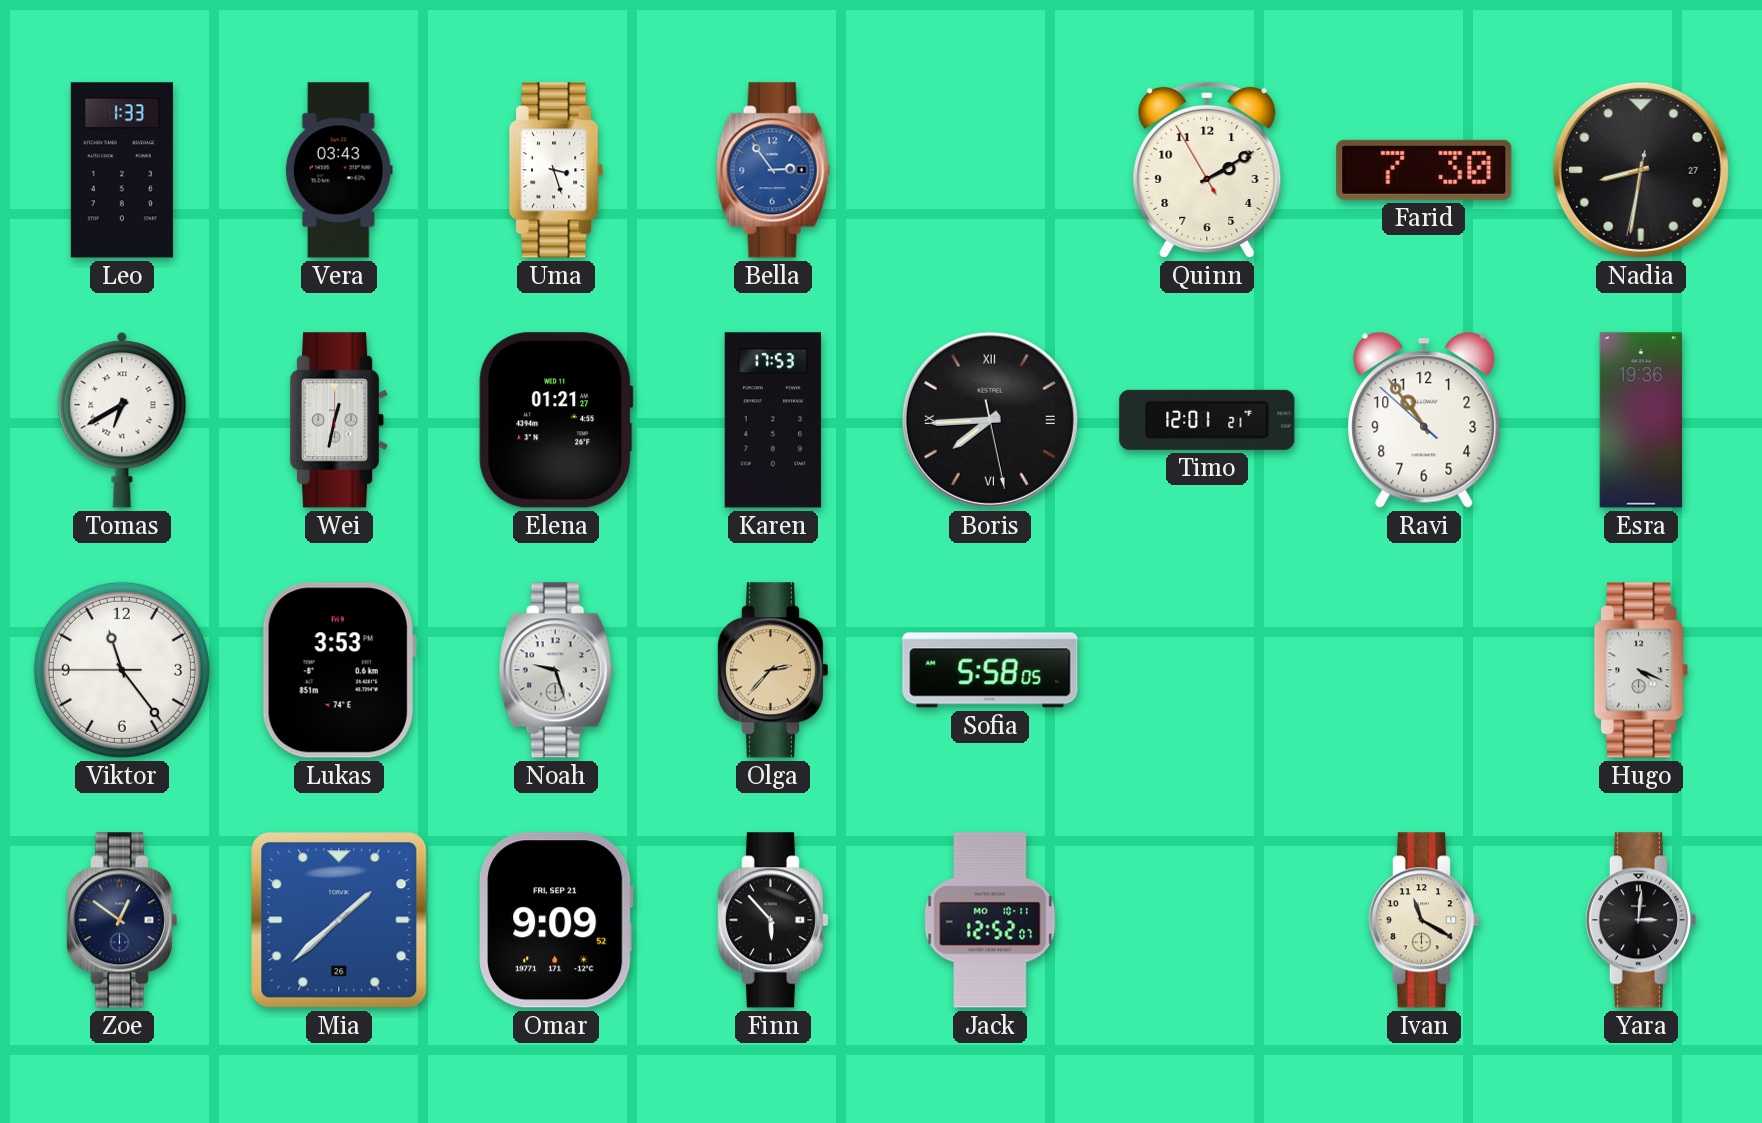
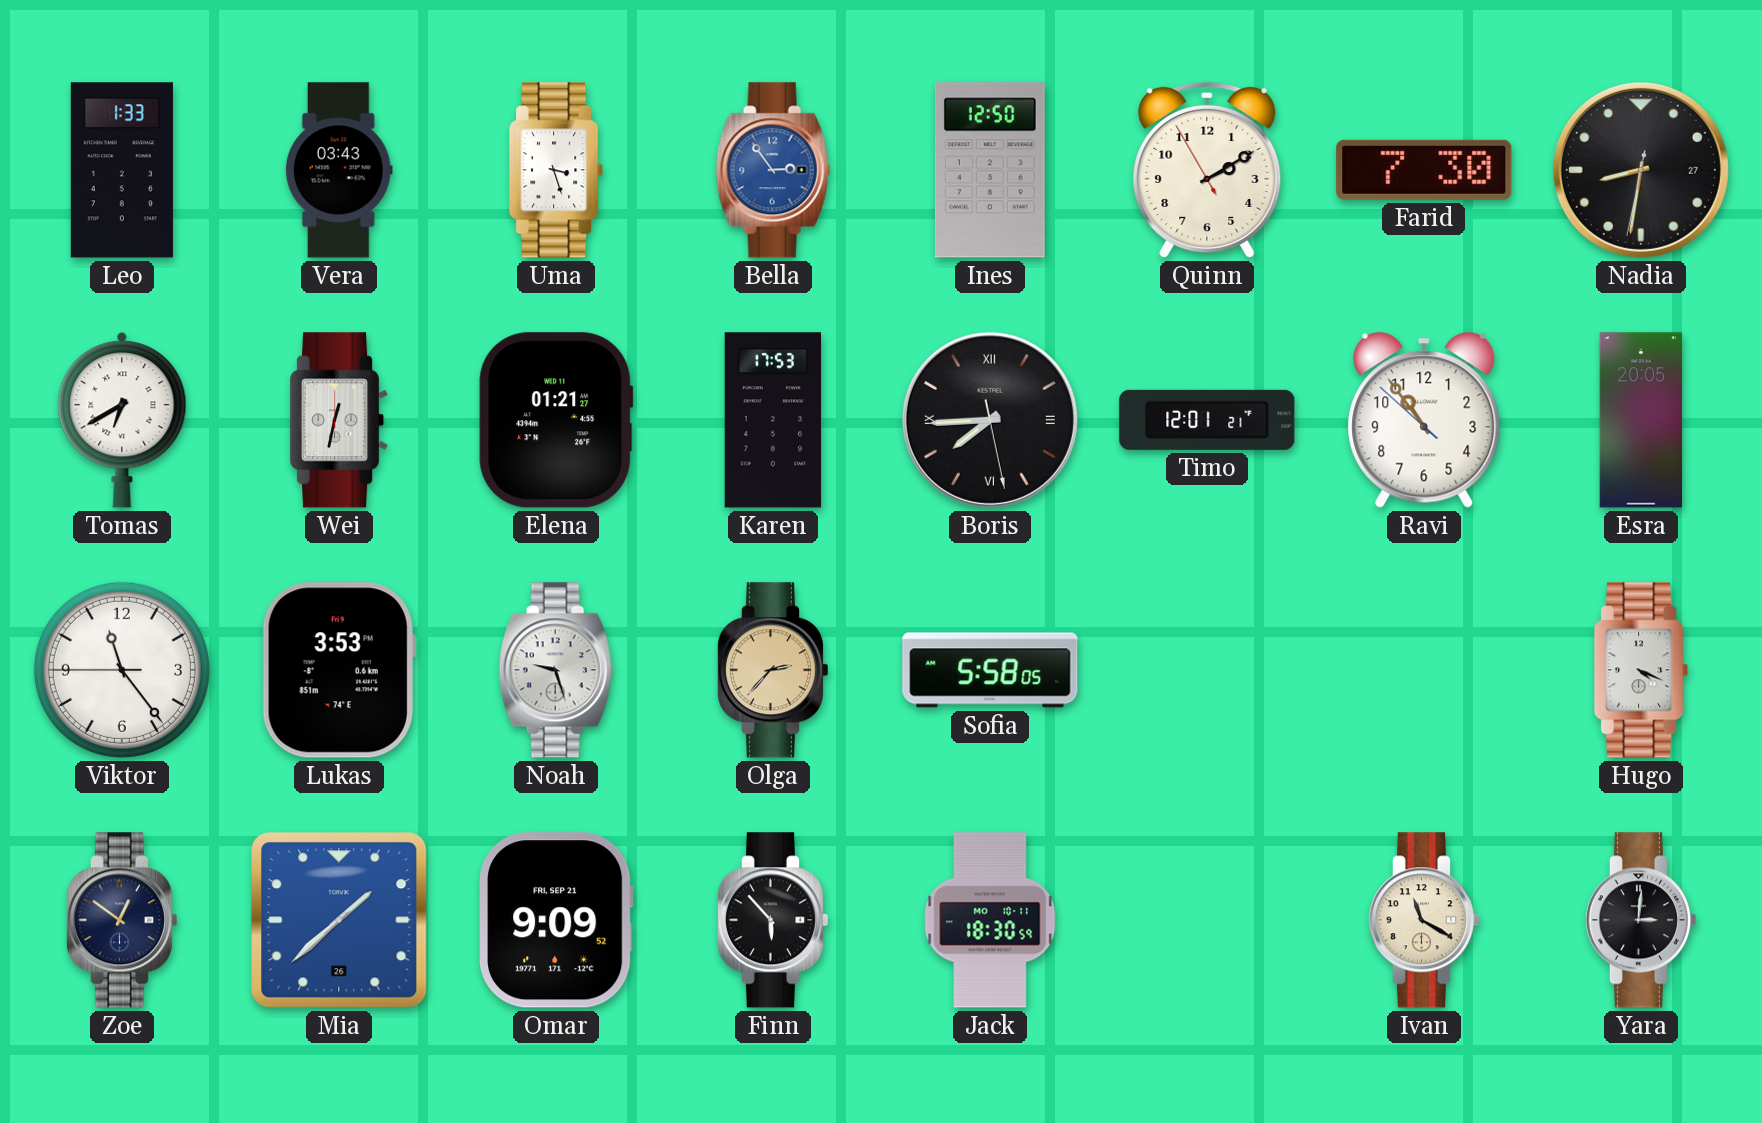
Ines: none -> 12:50 (990, 170)
Esra: 19:36 -> 20:05 (1641, 420)
Jack: 12:52 -> 18:30 (990, 920)
